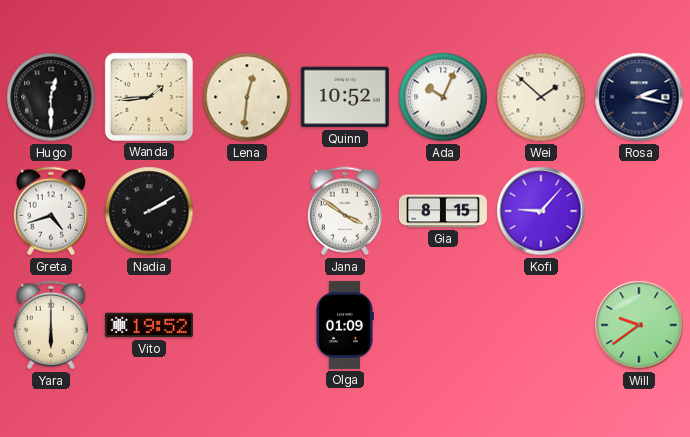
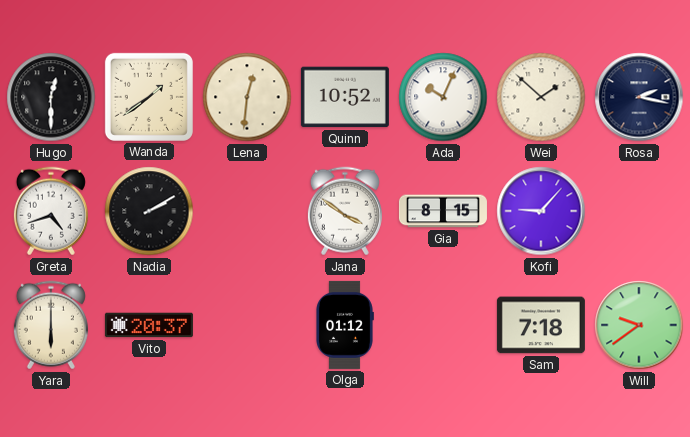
Wanda: 1:44 -> 1:39 (149, 97)
Vito: 19:52 -> 20:37 (149, 325)
Olga: 01:09 -> 01:12 (345, 325)
Sam: none -> 7:18 (541, 325)
